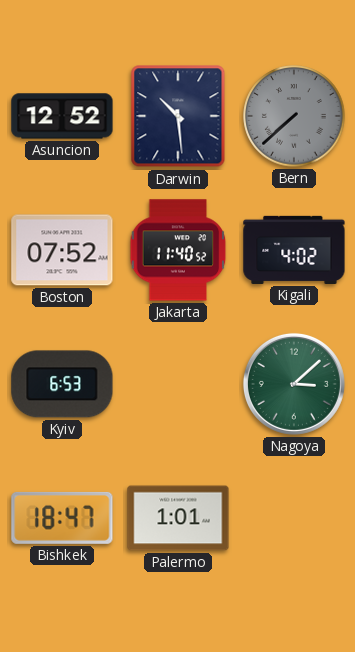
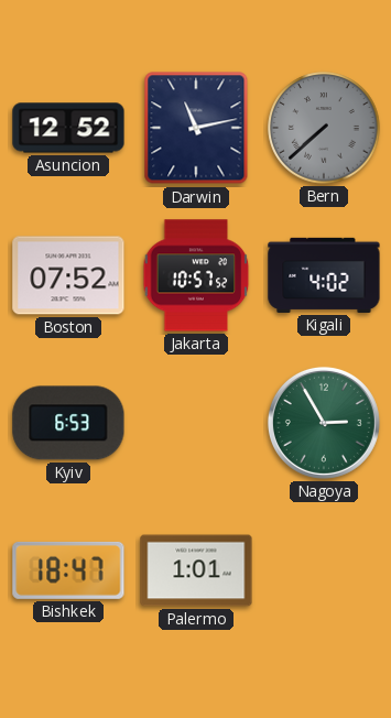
Darwin: 10:29 -> 11:13 (196, 128)
Jakarta: 11:40 -> 10:57 (196, 275)
Nagoya: 3:08 -> 2:55 (324, 423)
